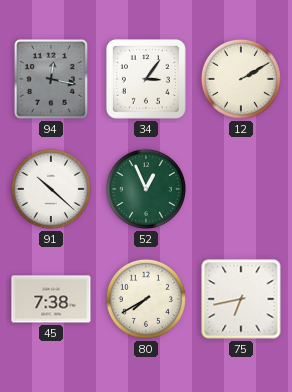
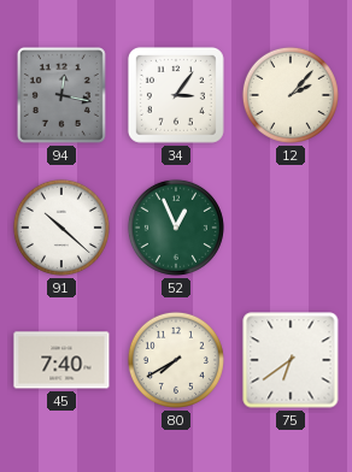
12: 2:10 -> 2:07 (291, 95)
45: 7:38 -> 7:40 (61, 360)
75: 6:43 -> 6:39 (291, 360)
